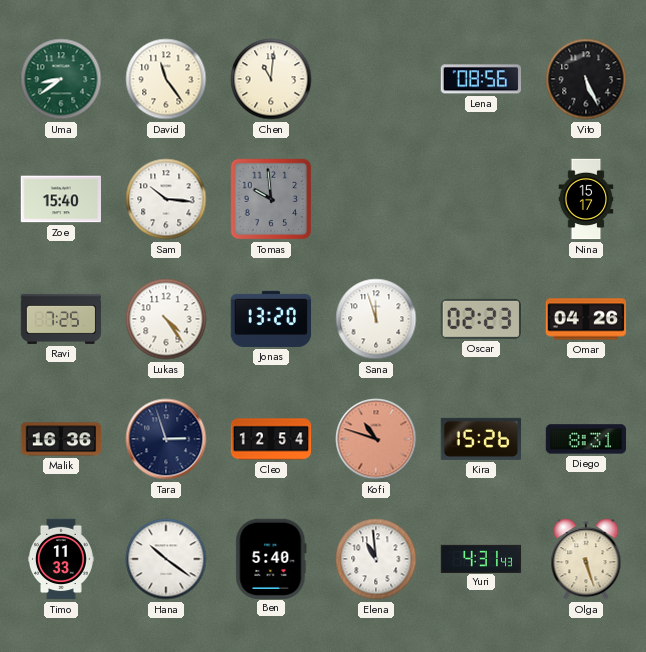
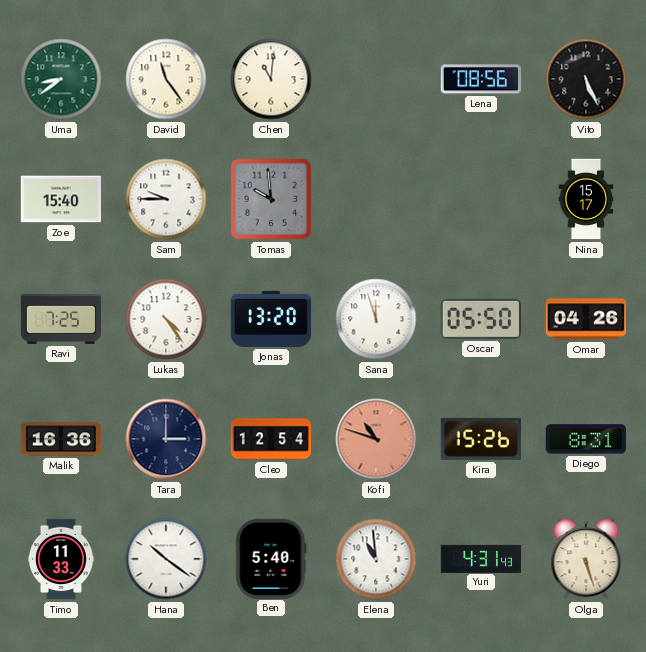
Sam: 10:16 -> 9:45 (166, 199)
Oscar: 02:23 -> 05:50 (481, 319)
Tara: 2:57 -> 3:00 (166, 439)
